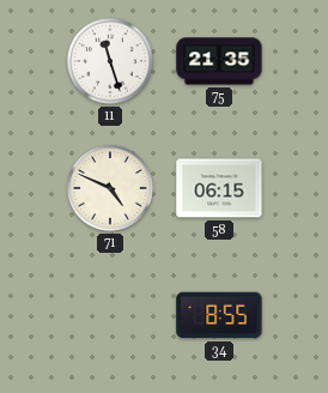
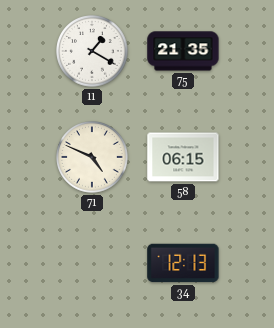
11: 11:27 -> 1:20 (92, 51)
34: 8:55 -> 12:13 (183, 263)
